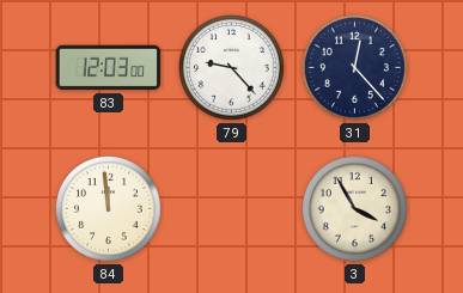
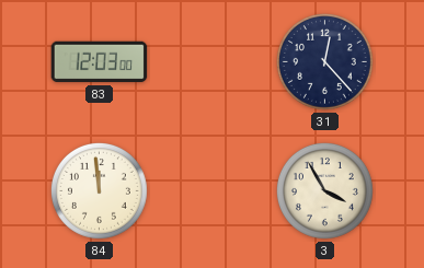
79: 9:23 -> none (231, 67)
